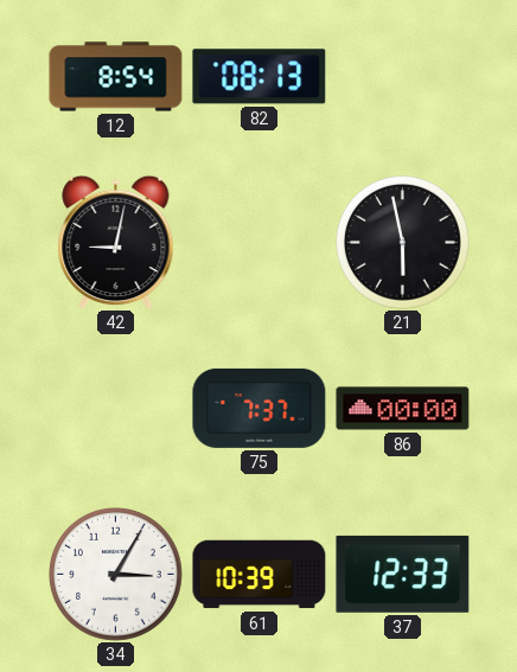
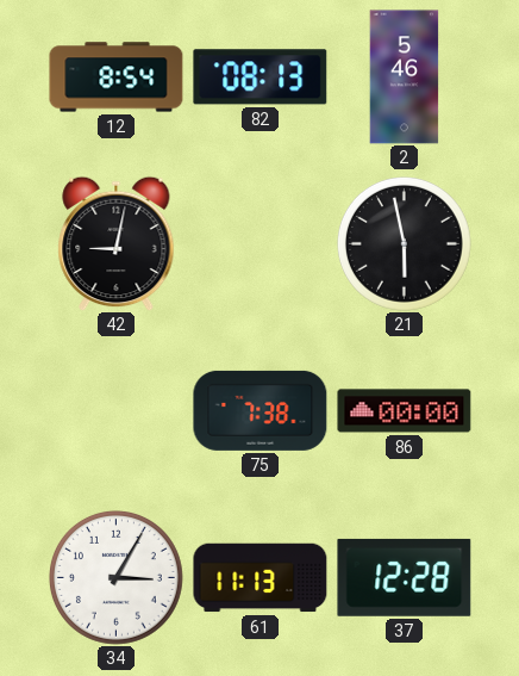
2: none -> 5:46 (405, 77)
75: 7:37 -> 7:38 (261, 410)
61: 10:39 -> 11:13 (261, 578)
37: 12:33 -> 12:28 (405, 577)
